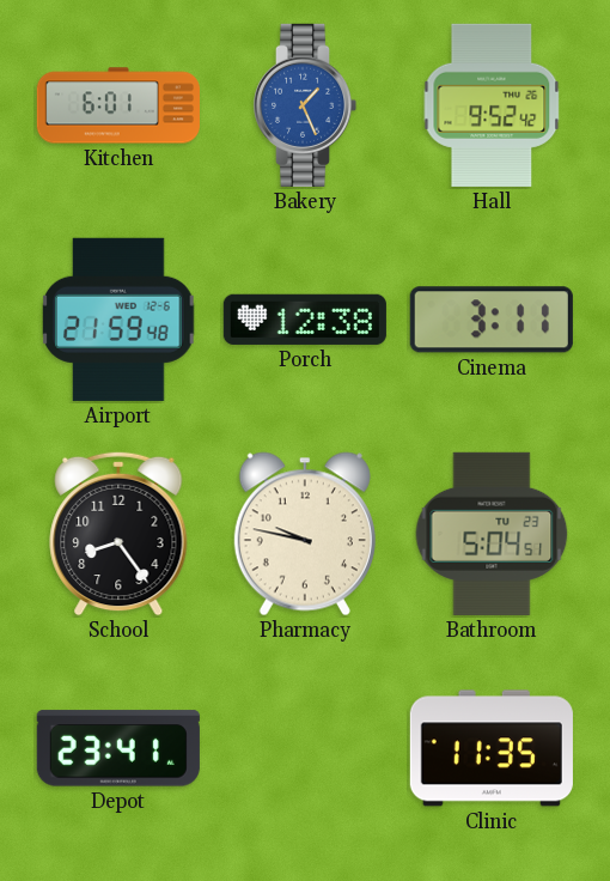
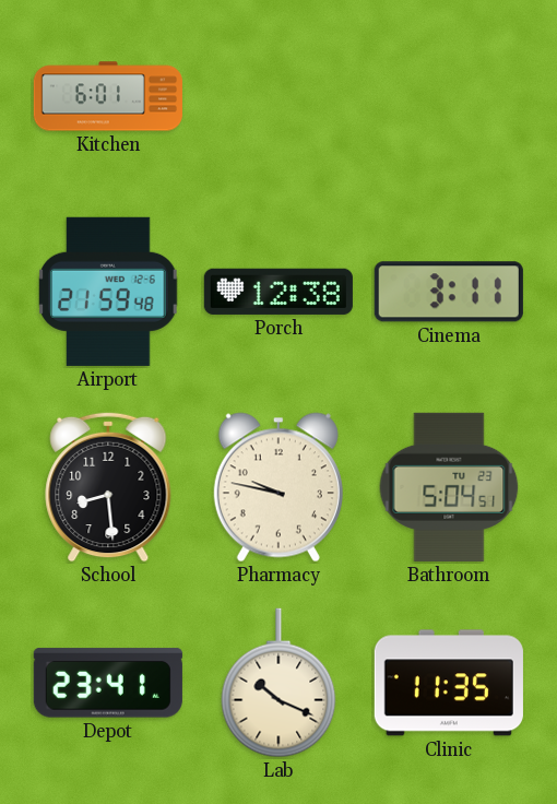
Bakery: 1:26 -> none (305, 105)
Hall: 9:52 -> none (492, 105)
School: 8:24 -> 8:29 (108, 487)
Lab: none -> 10:19 (278, 683)
